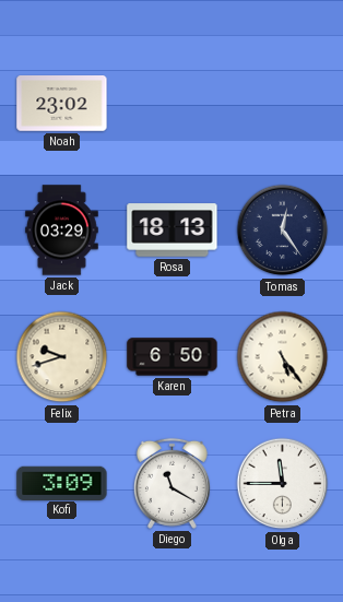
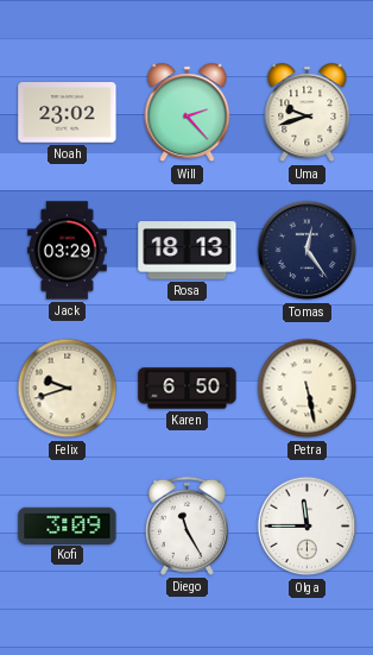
Will: none -> 2:23 (188, 113)
Uma: none -> 9:42 (308, 113)
Petra: 5:24 -> 5:28 (308, 389)
Diego: 11:20 -> 11:25 (186, 525)
